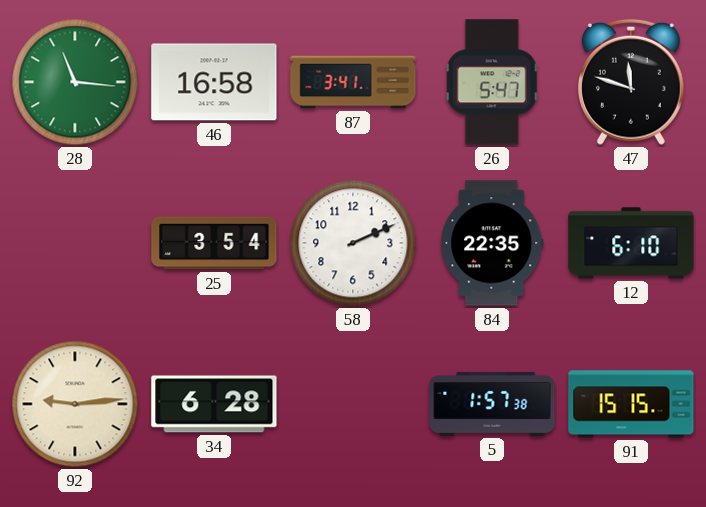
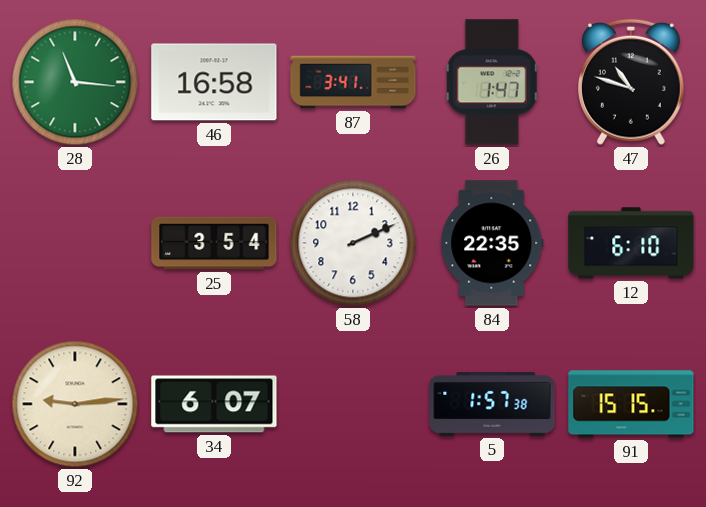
26: 5:47 -> 1:47 (492, 82)
47: 11:48 -> 10:48 (632, 82)
34: 6:28 -> 6:07 (214, 404)
